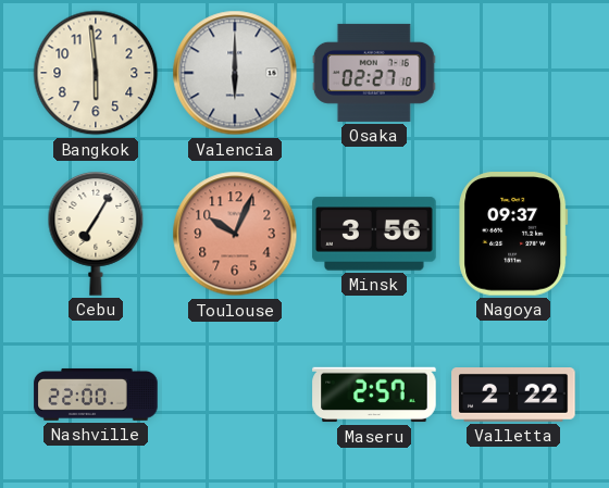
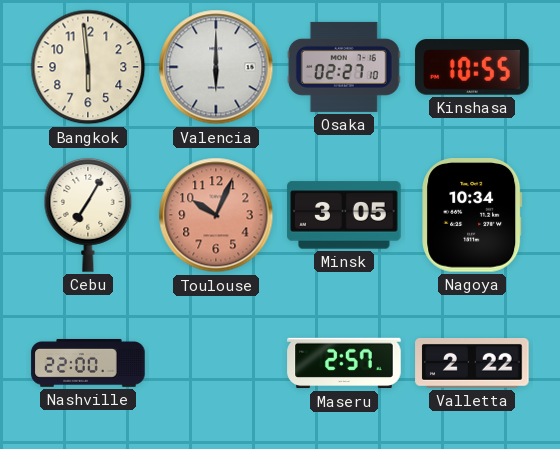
Kinshasa: none -> 10:55 (472, 67)
Minsk: 3:56 -> 3:05 (344, 215)
Nagoya: 09:37 -> 10:34 (472, 215)
